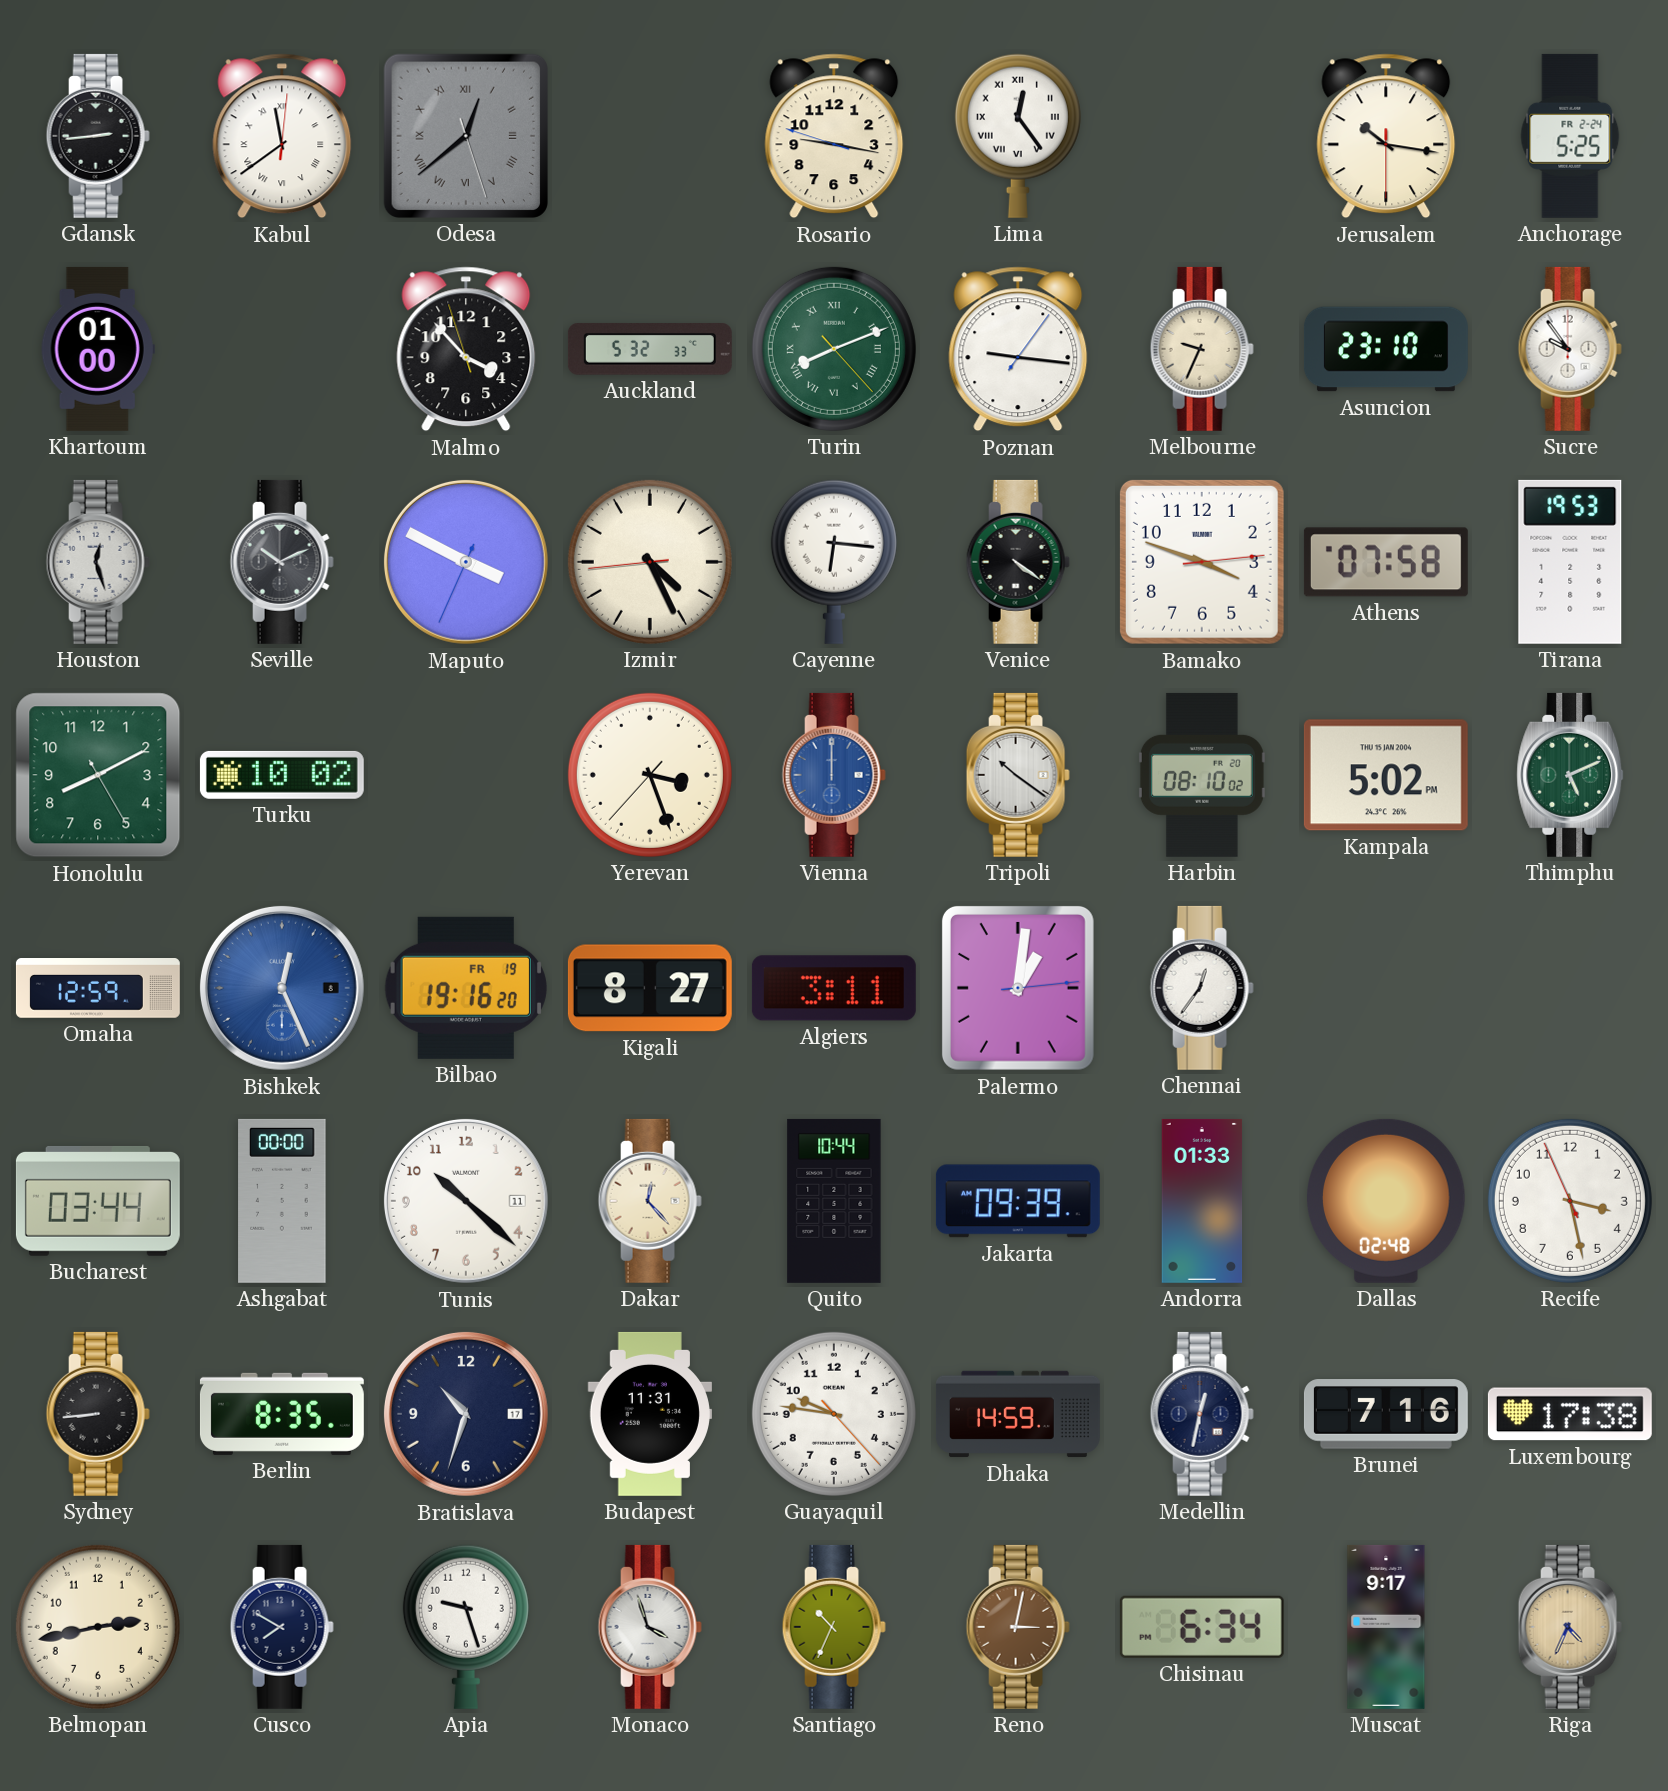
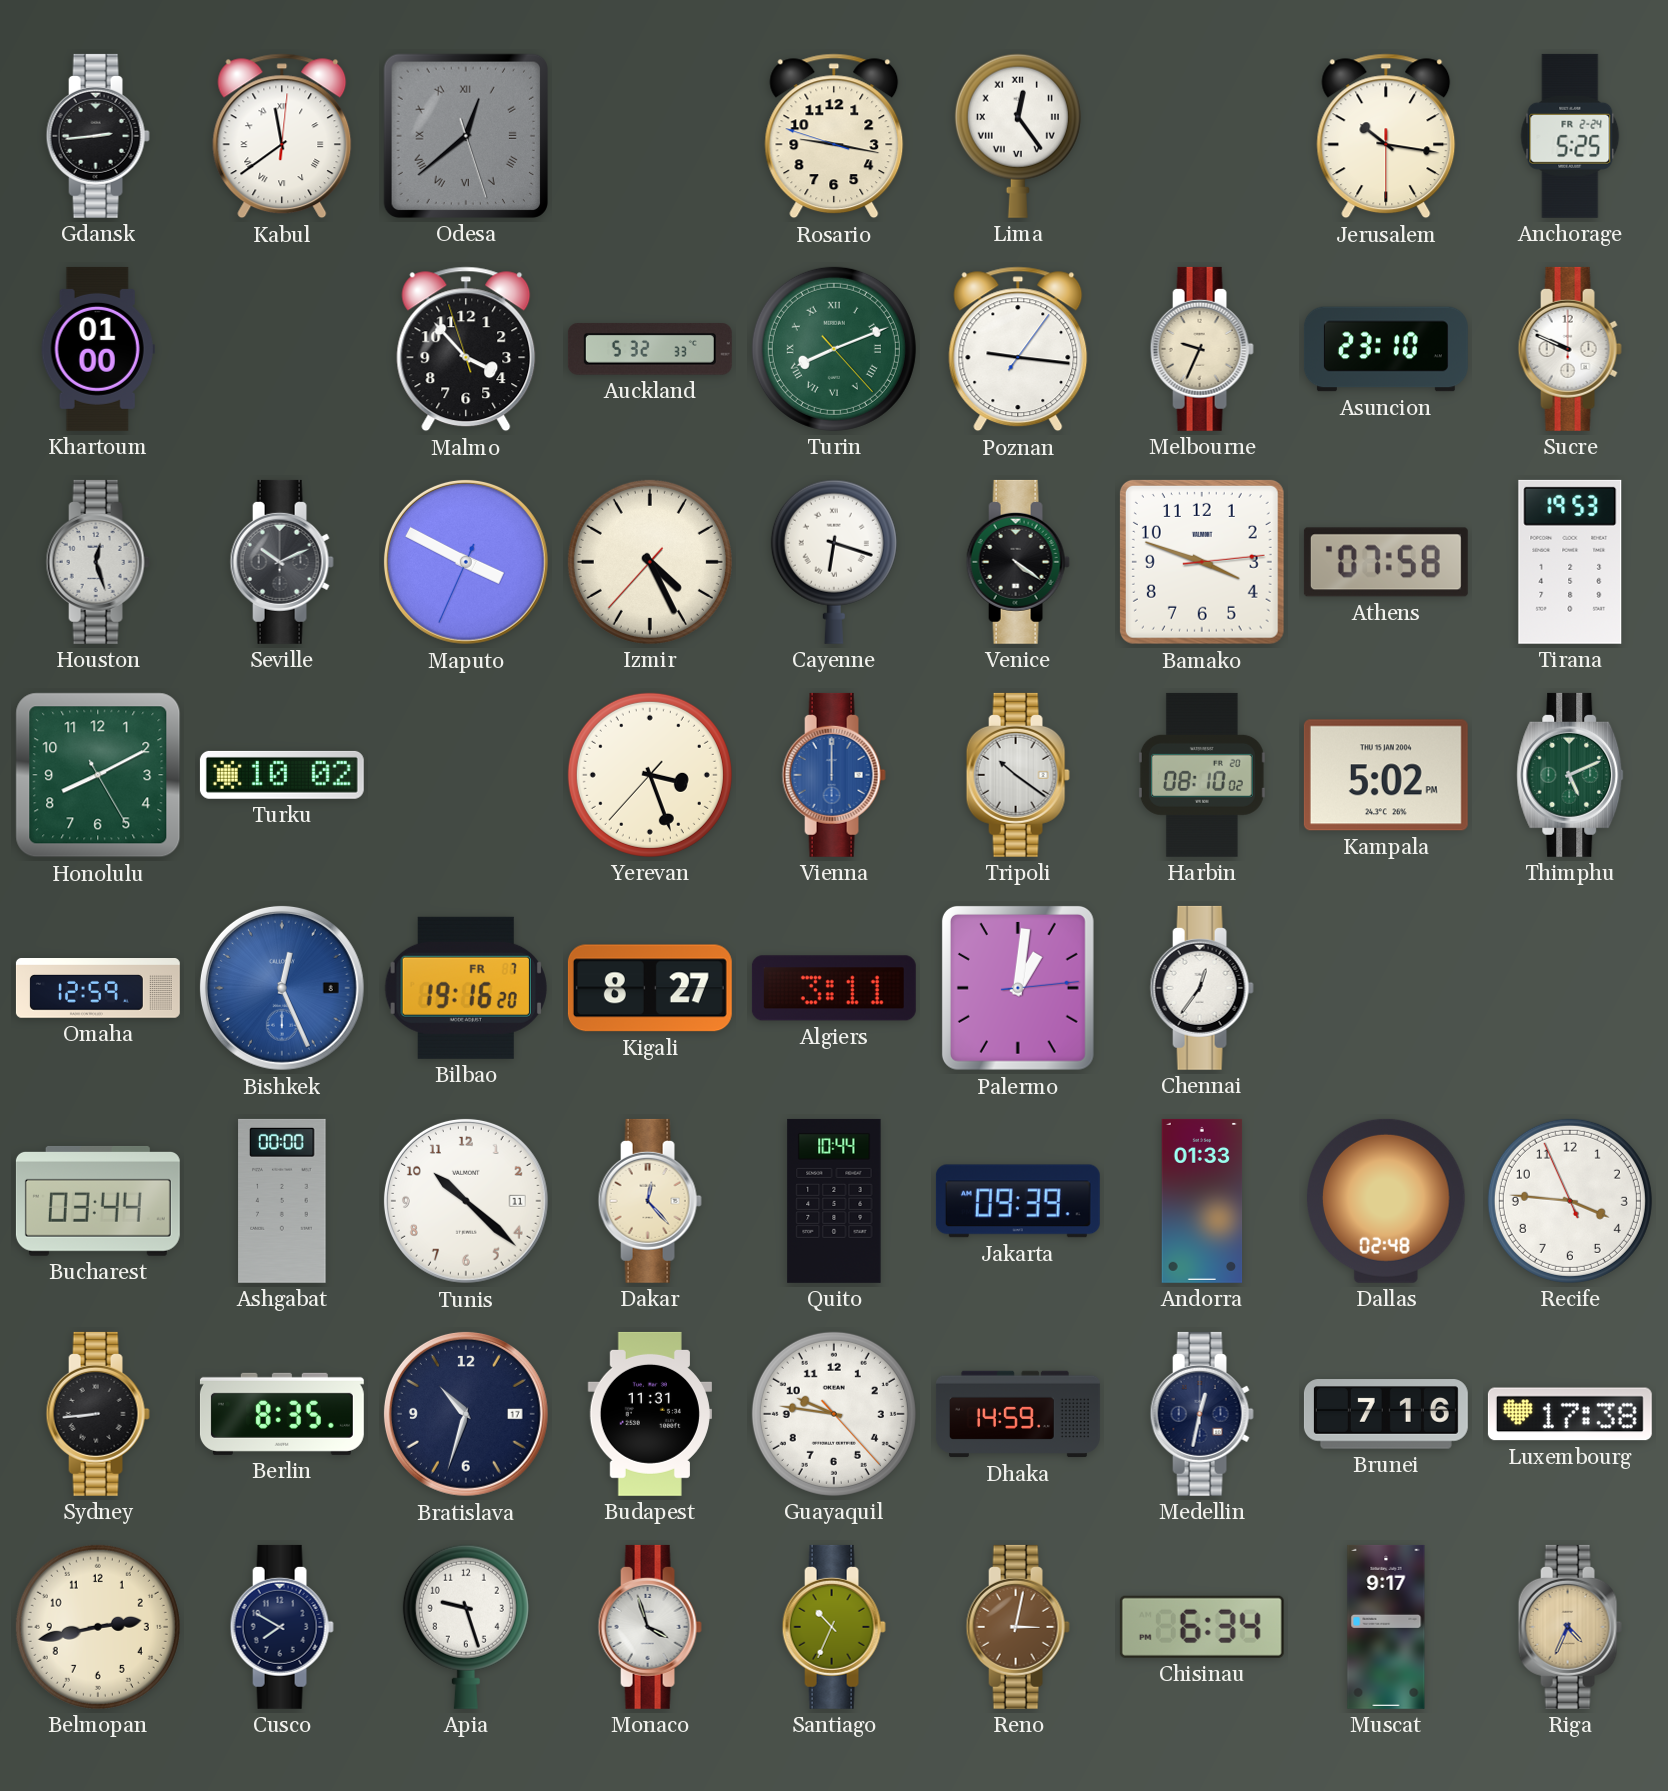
Sucre: 9:54 -> 9:49 (1570, 349)
Izmir: 4:25:44 -> 4:25:37 (650, 562)
Cayenne: 6:16 -> 6:18 (834, 562)
Bilbao date: FR 19 -> FR 7 (466, 988)
Recife: 3:27 -> 3:45 (1570, 1201)
